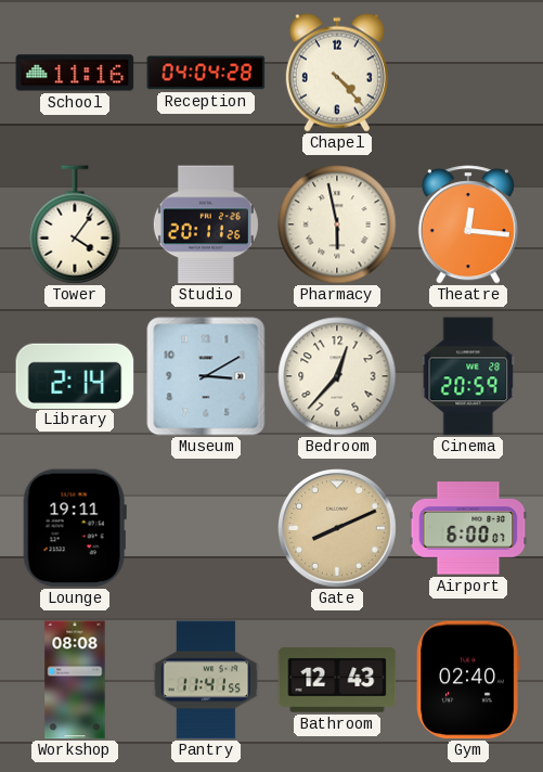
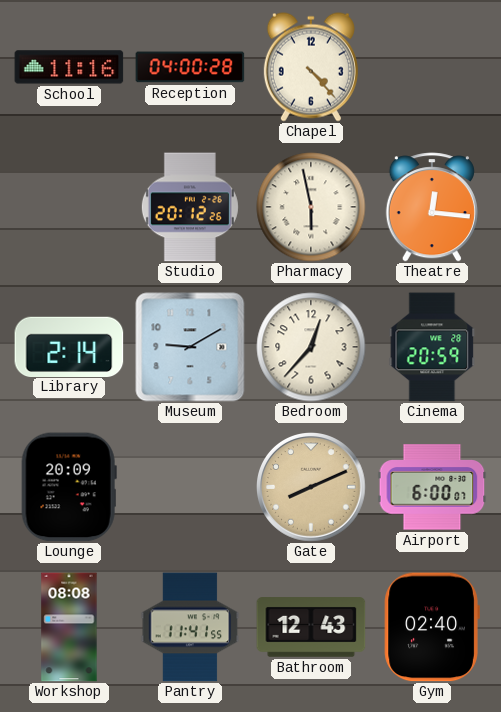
Reception: 04:04 -> 04:00 (190, 67)
Tower: 4:06 -> none (75, 224)
Studio: 20:11 -> 20:12 (190, 207)
Museum: 3:10 -> 9:10 (190, 347)
Lounge: 19:11 -> 20:09 (69, 487)
